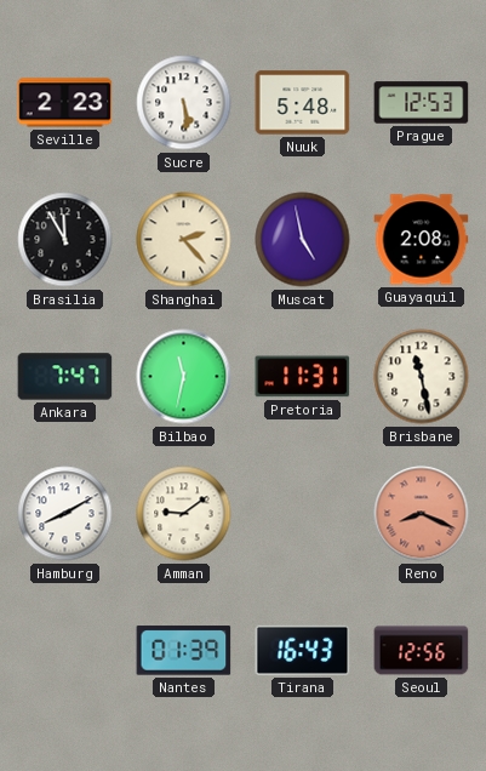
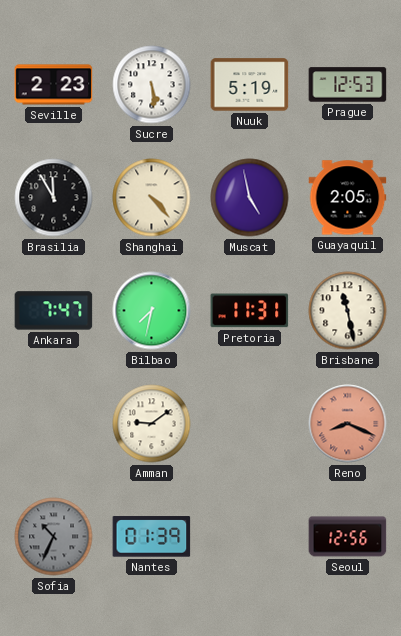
Nuuk: 5:48 -> 5:19 (250, 85)
Shanghai: 2:23 -> 4:23 (152, 198)
Guayaquil: 2:08 -> 2:05 (348, 198)
Bilbao: 11:32 -> 7:32 (152, 311)
Hamburg: 8:10 -> none (65, 514)
Sofia: none -> 10:34 (54, 537)
Tirana: 16:43 -> none (303, 650)
